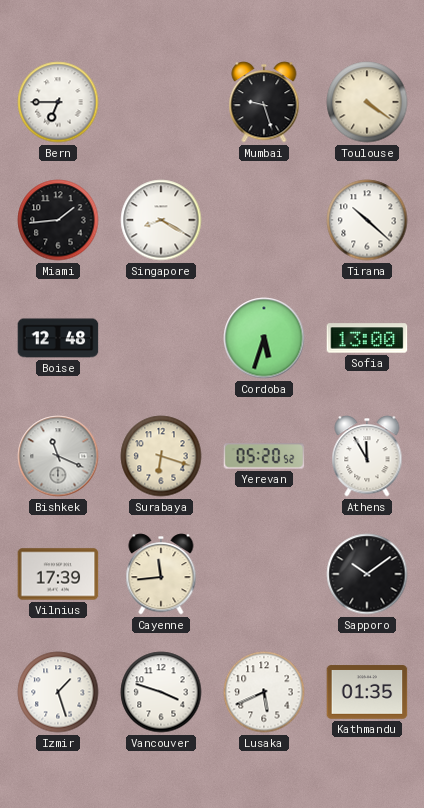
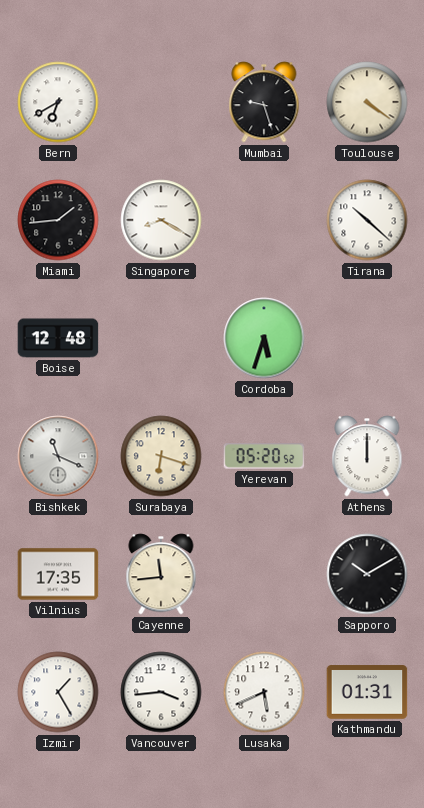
Bern: 6:45 -> 6:40 (58, 102)
Sofia: 13:00 -> none (367, 338)
Athens: 11:55 -> 12:00 (367, 456)
Vilnius: 17:39 -> 17:35 (58, 574)
Sapporo: 10:09 -> 10:10 (367, 574)
Izmir: 1:27 -> 1:25 (58, 692)
Vancouver: 3:48 -> 3:44 (161, 692)
Kathmandu: 01:35 -> 01:31 (367, 692)
